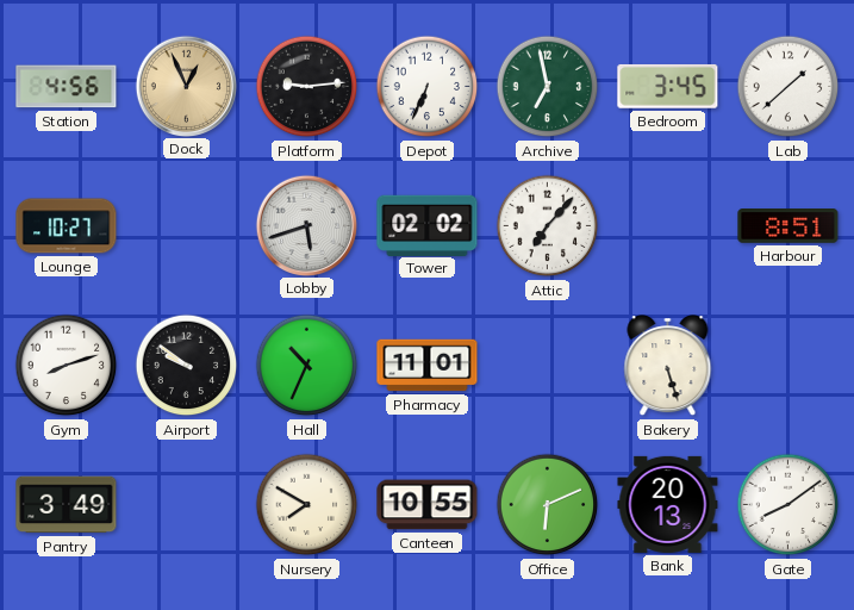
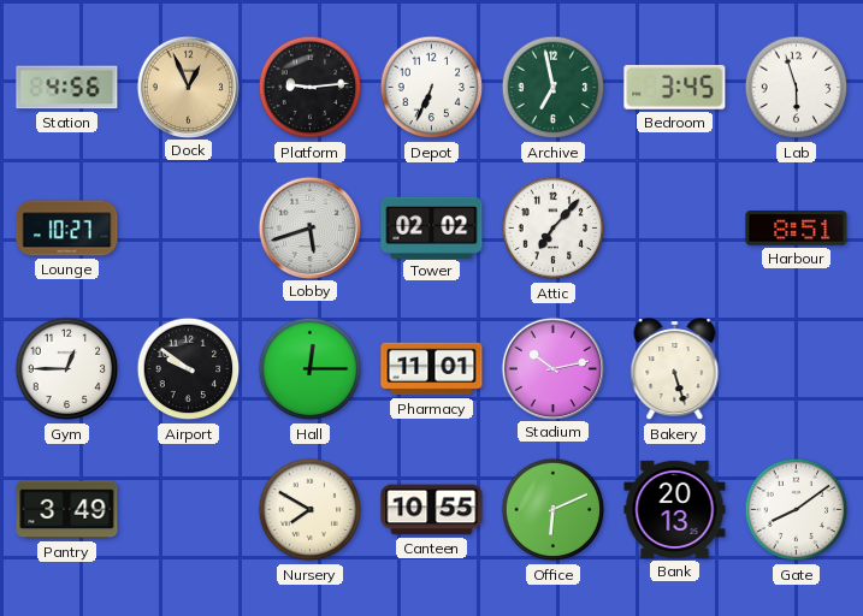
Lab: 1:38 -> 5:57 (797, 88)
Gym: 8:12 -> 12:45 (67, 369)
Hall: 10:34 -> 12:15 (311, 369)
Stadium: none -> 10:13 (552, 368)
